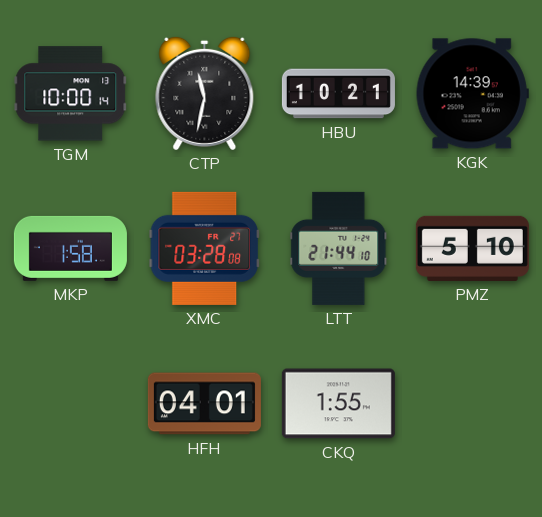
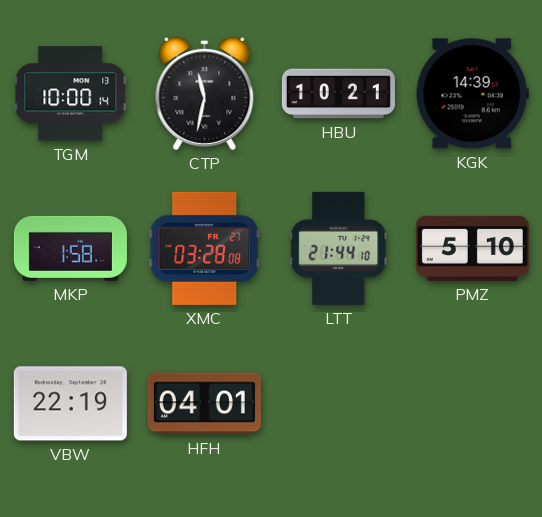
VBW: none -> 22:19 (70, 404)
CKQ: 1:55 -> none (338, 404)
